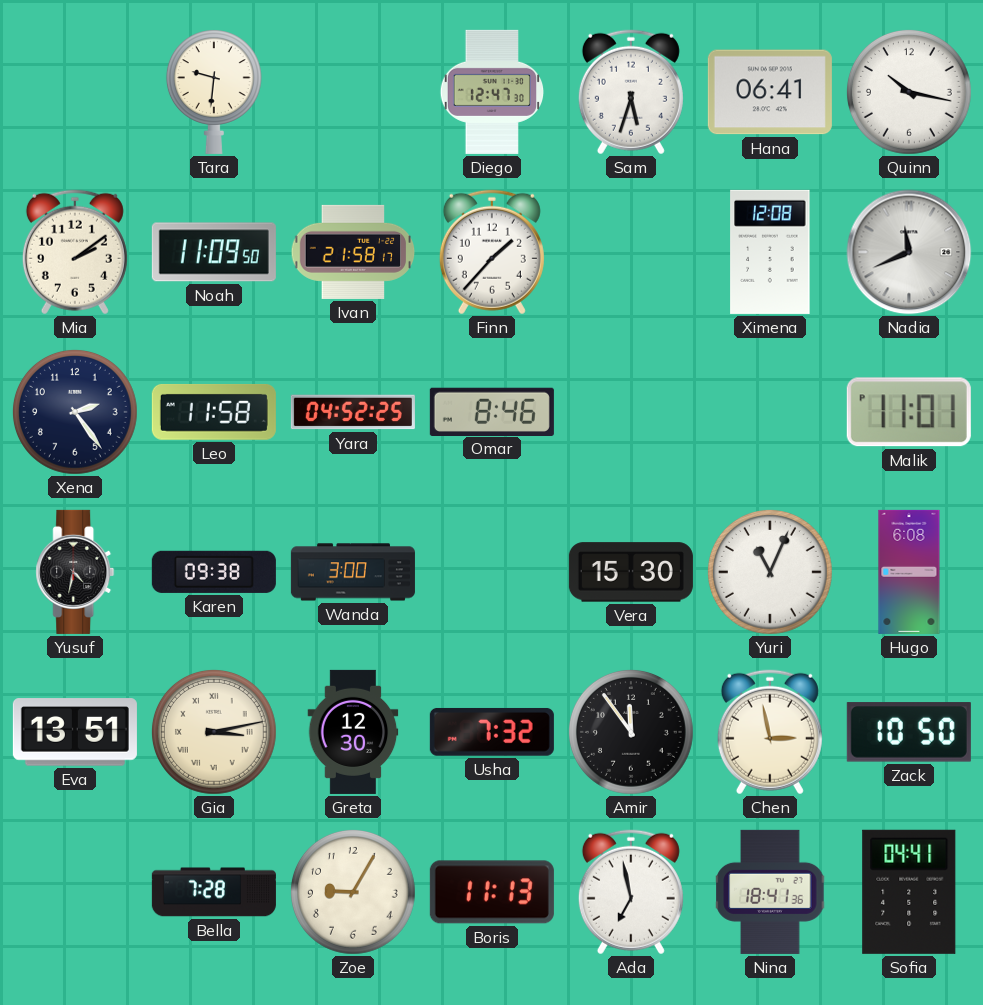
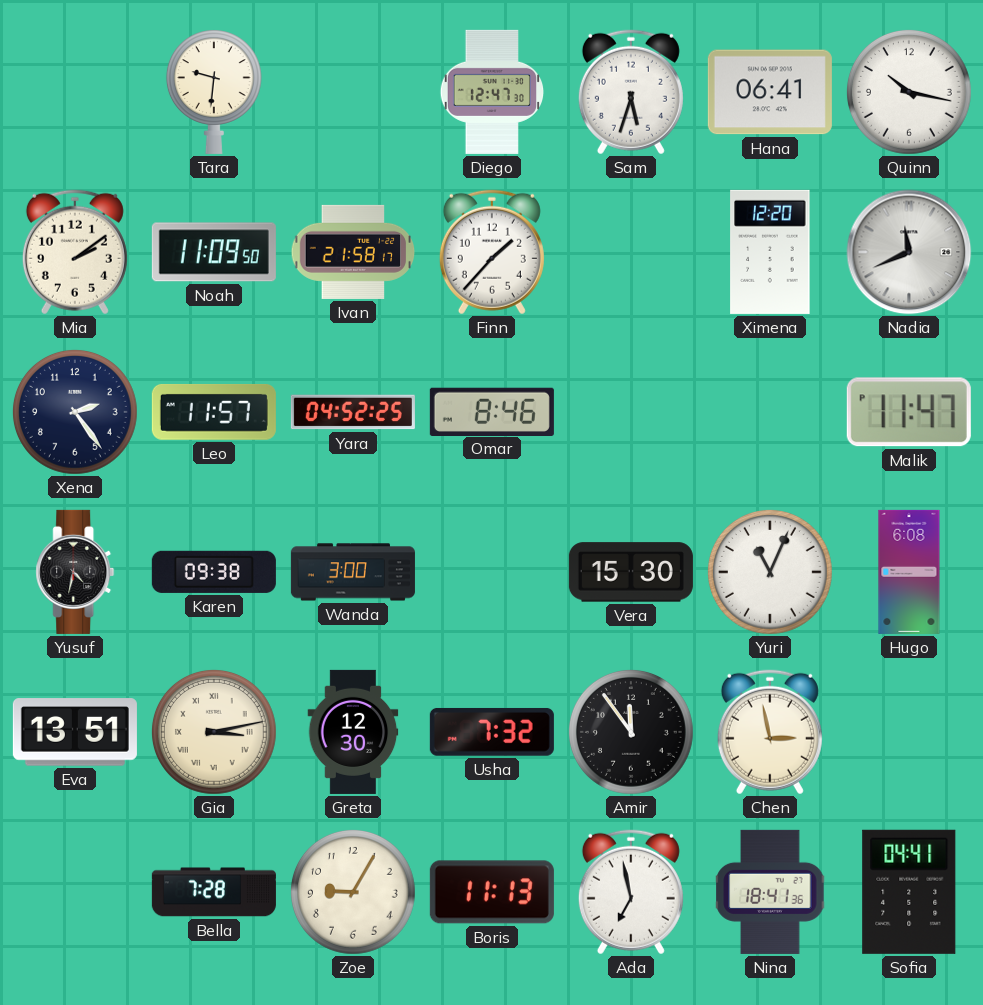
Ximena: 12:08 -> 12:20 (770, 252)
Leo: 11:58 -> 11:57 (214, 412)
Malik: 11:01 -> 11:47 (909, 412)
Zack: 10:50 -> none (909, 732)
